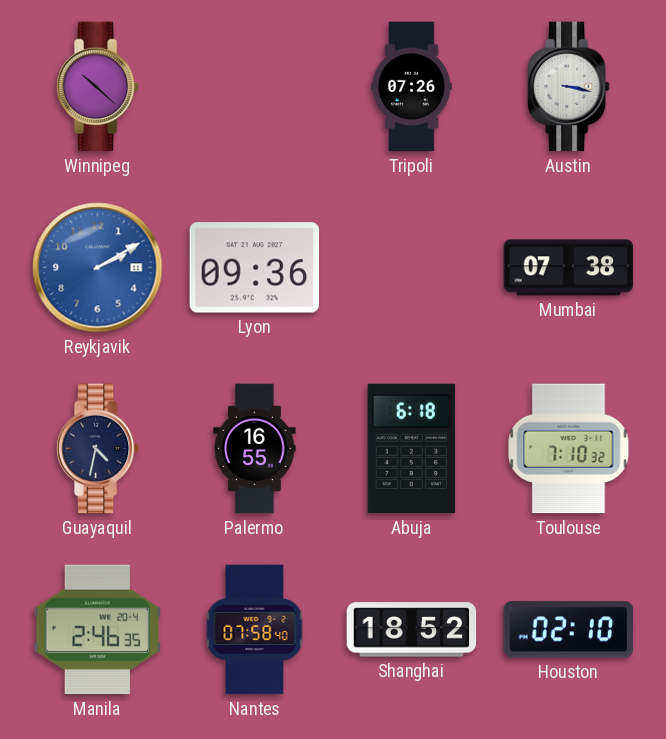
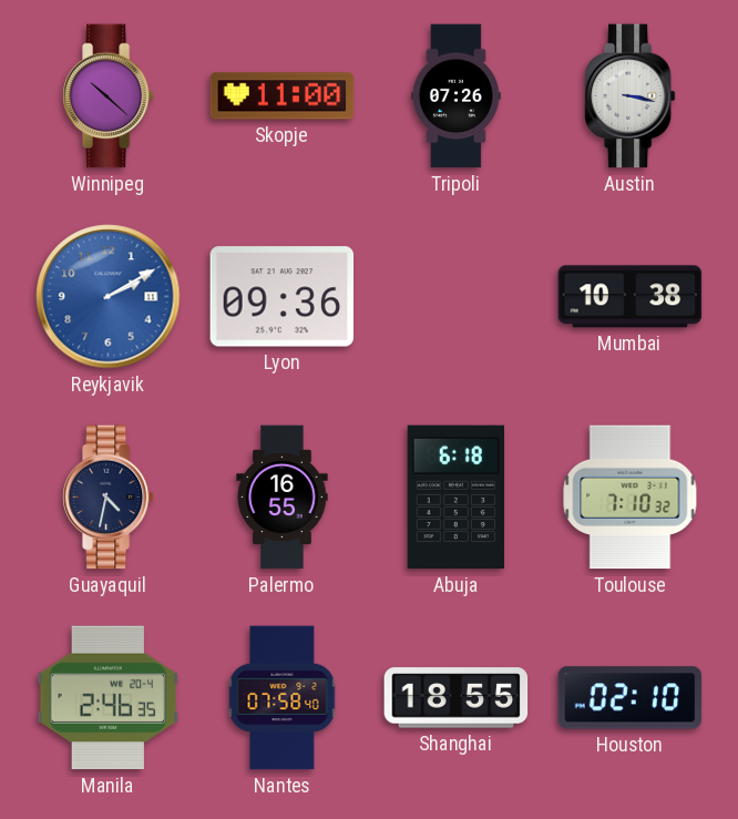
Skopje: none -> 11:00 (283, 96)
Mumbai: 07:38 -> 10:38 (631, 297)
Shanghai: 18:52 -> 18:55 (457, 698)
